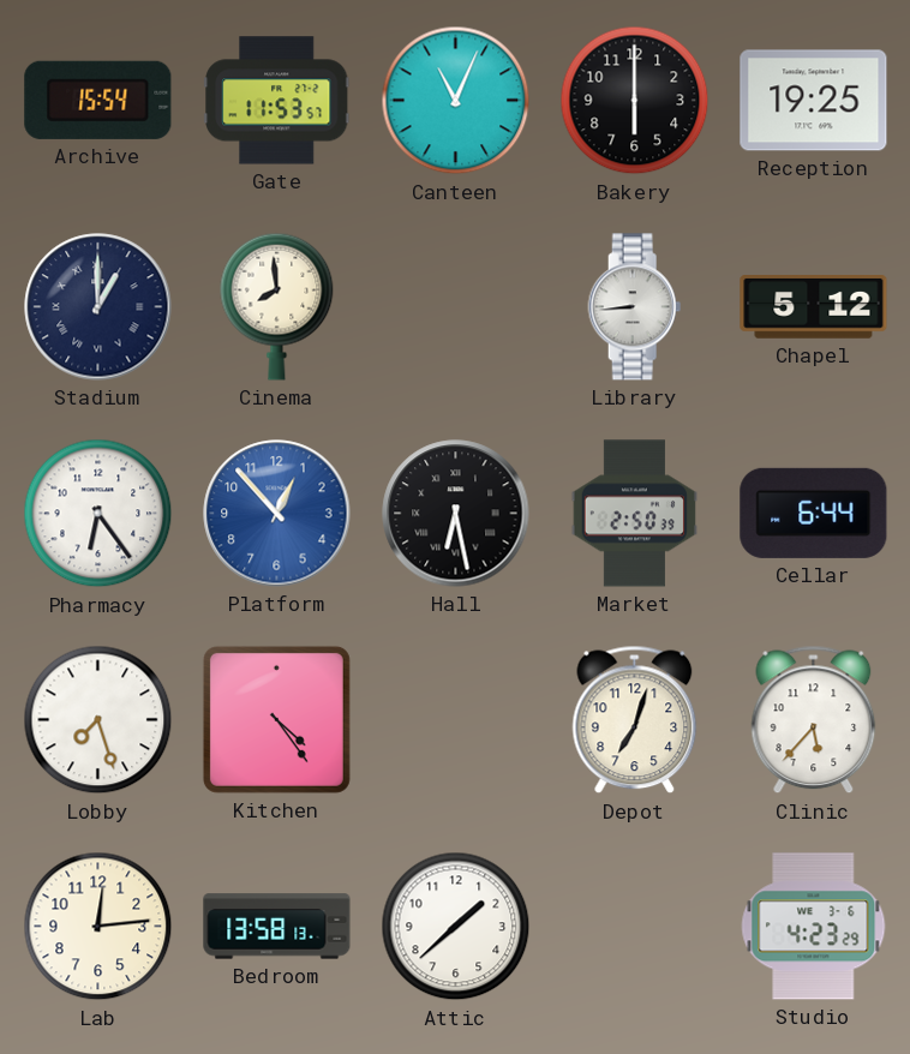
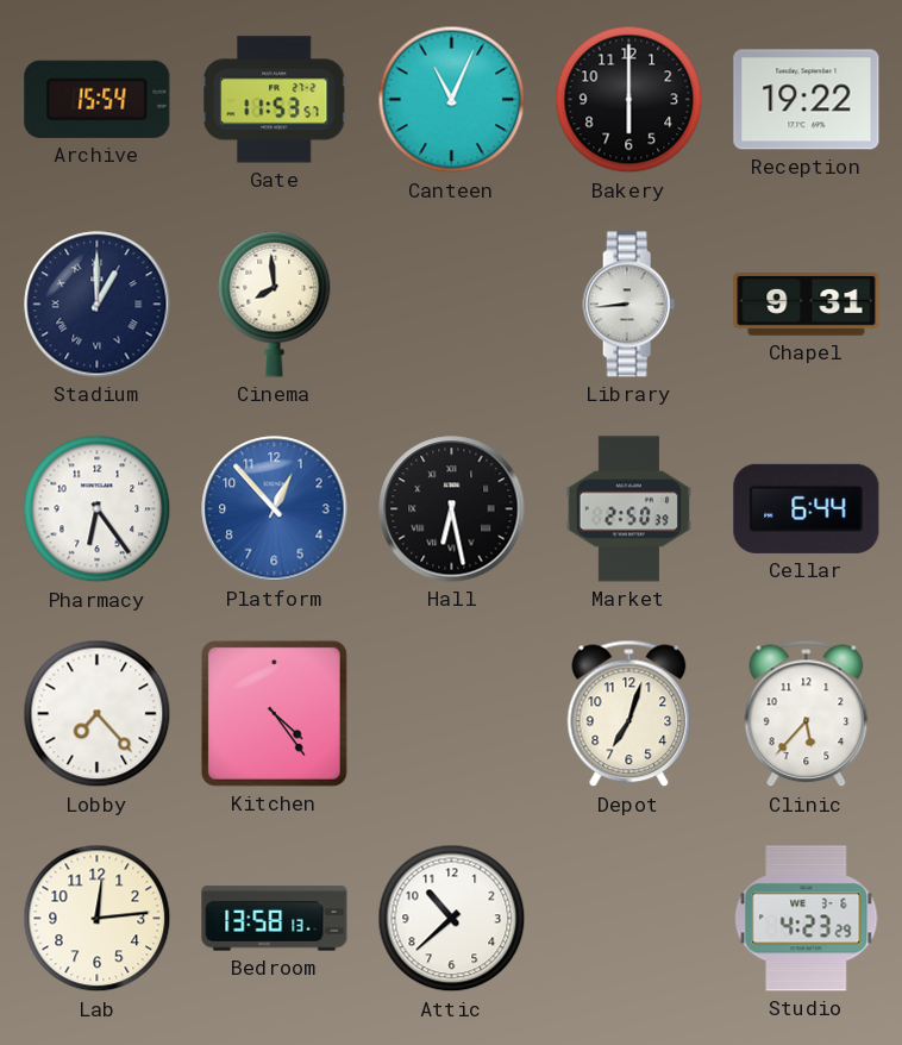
Reception: 19:25 -> 19:22 (807, 100)
Chapel: 5:12 -> 9:31 (807, 305)
Lobby: 7:27 -> 7:23 (98, 714)
Attic: 1:38 -> 10:38 (452, 919)
